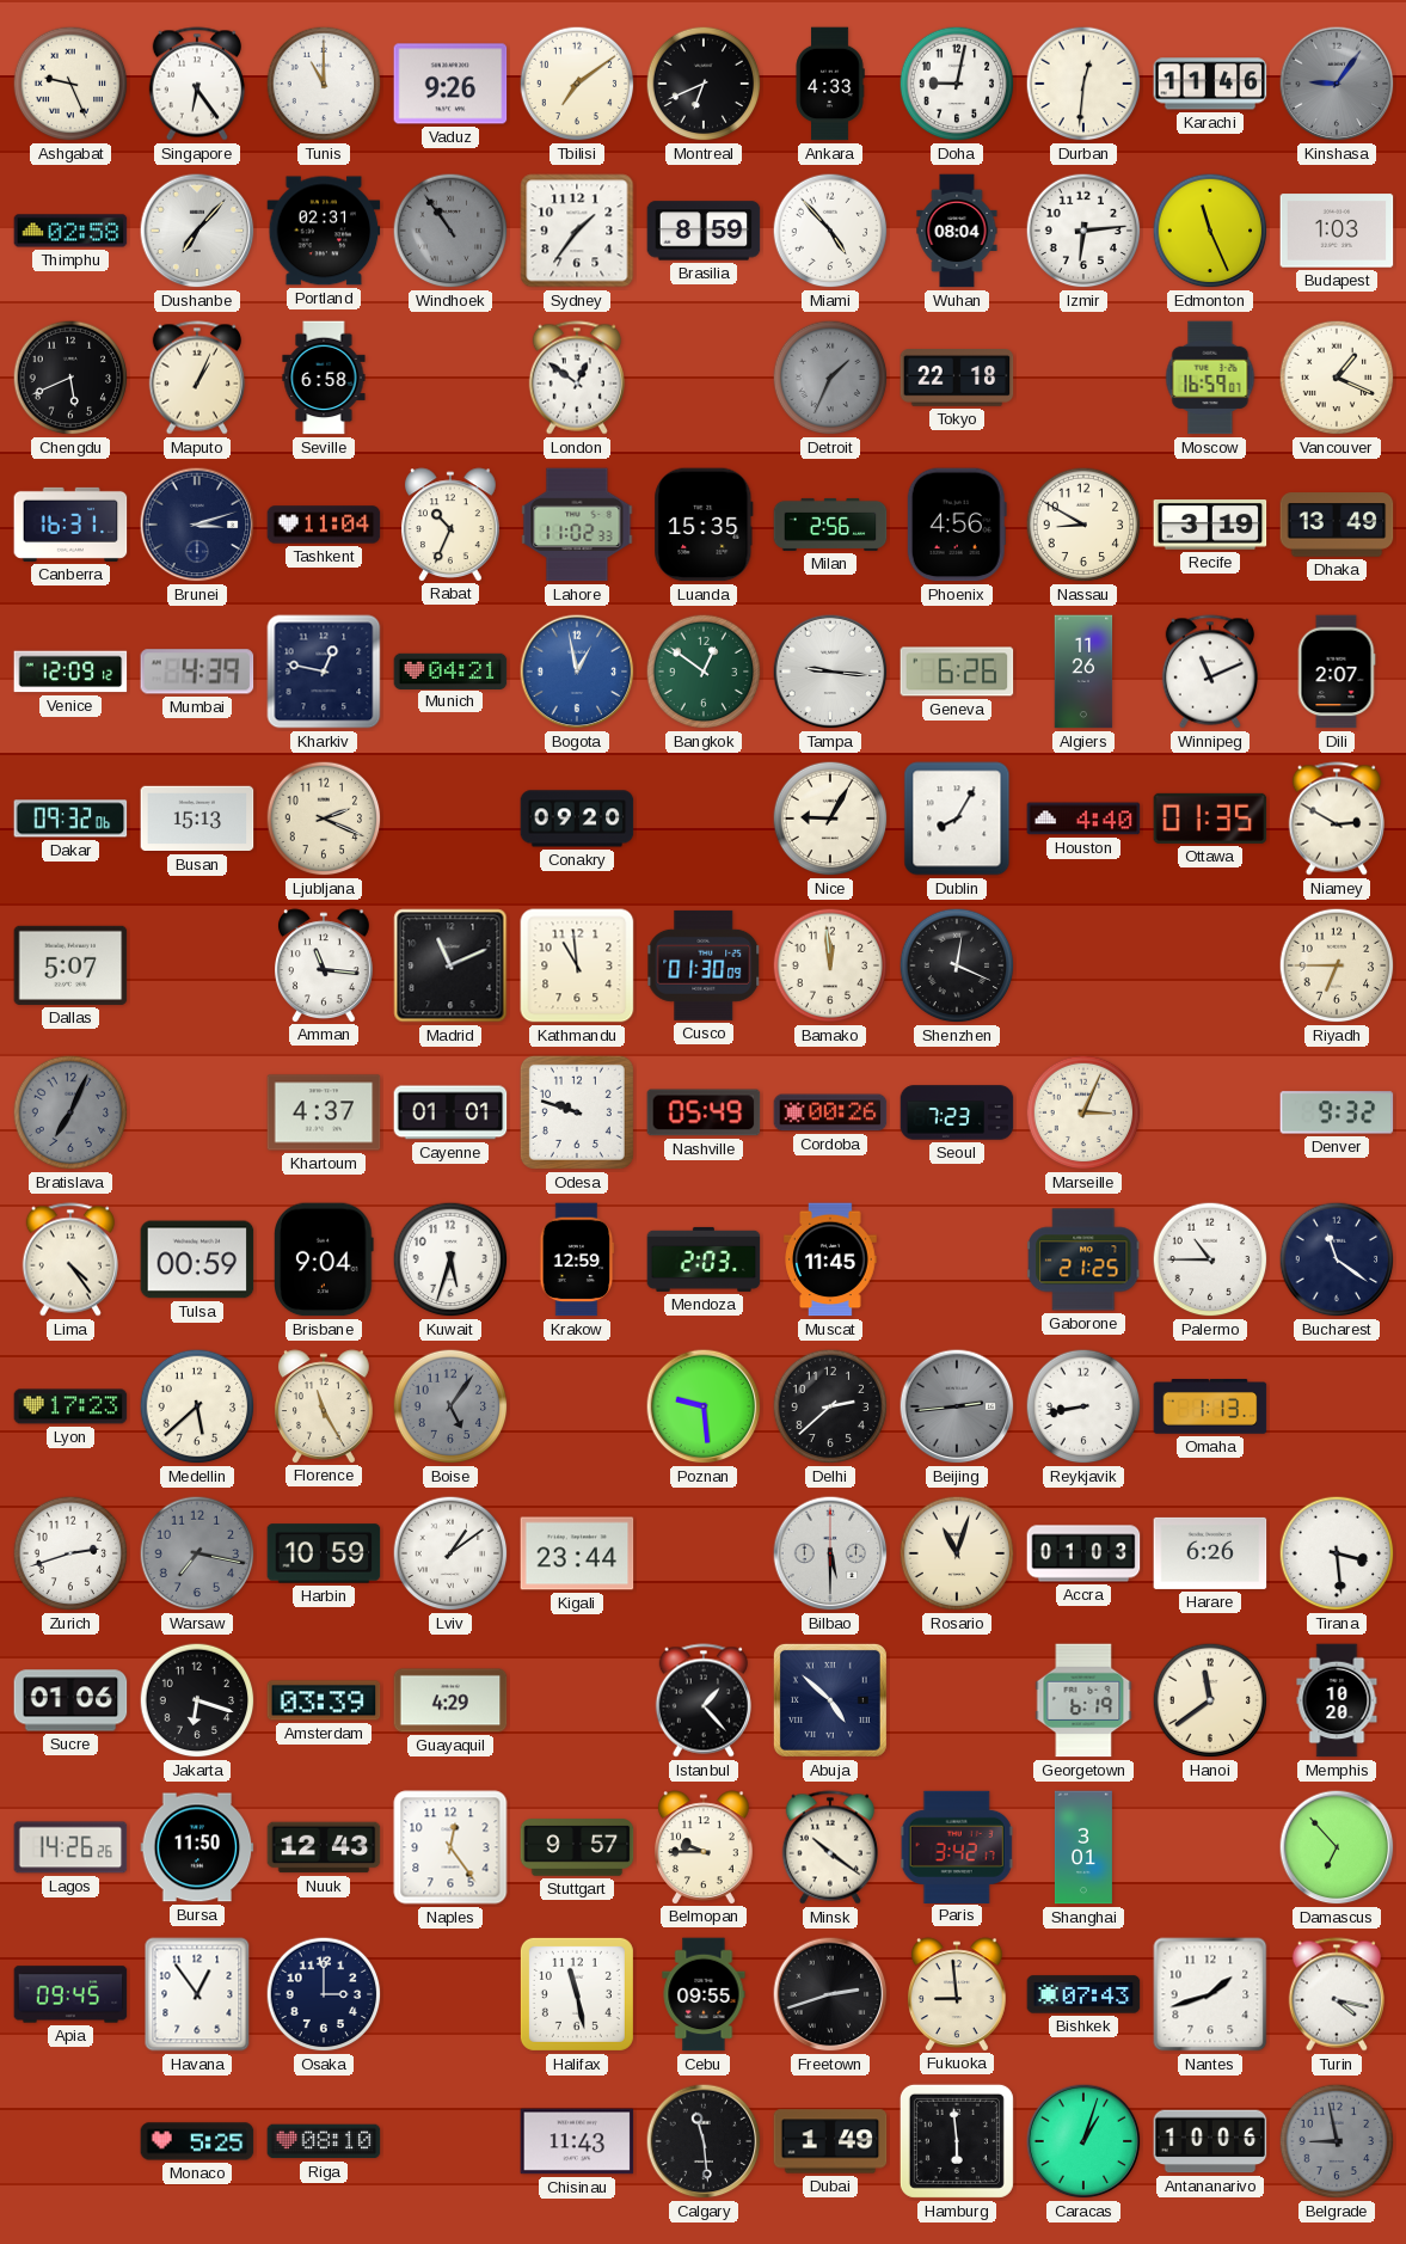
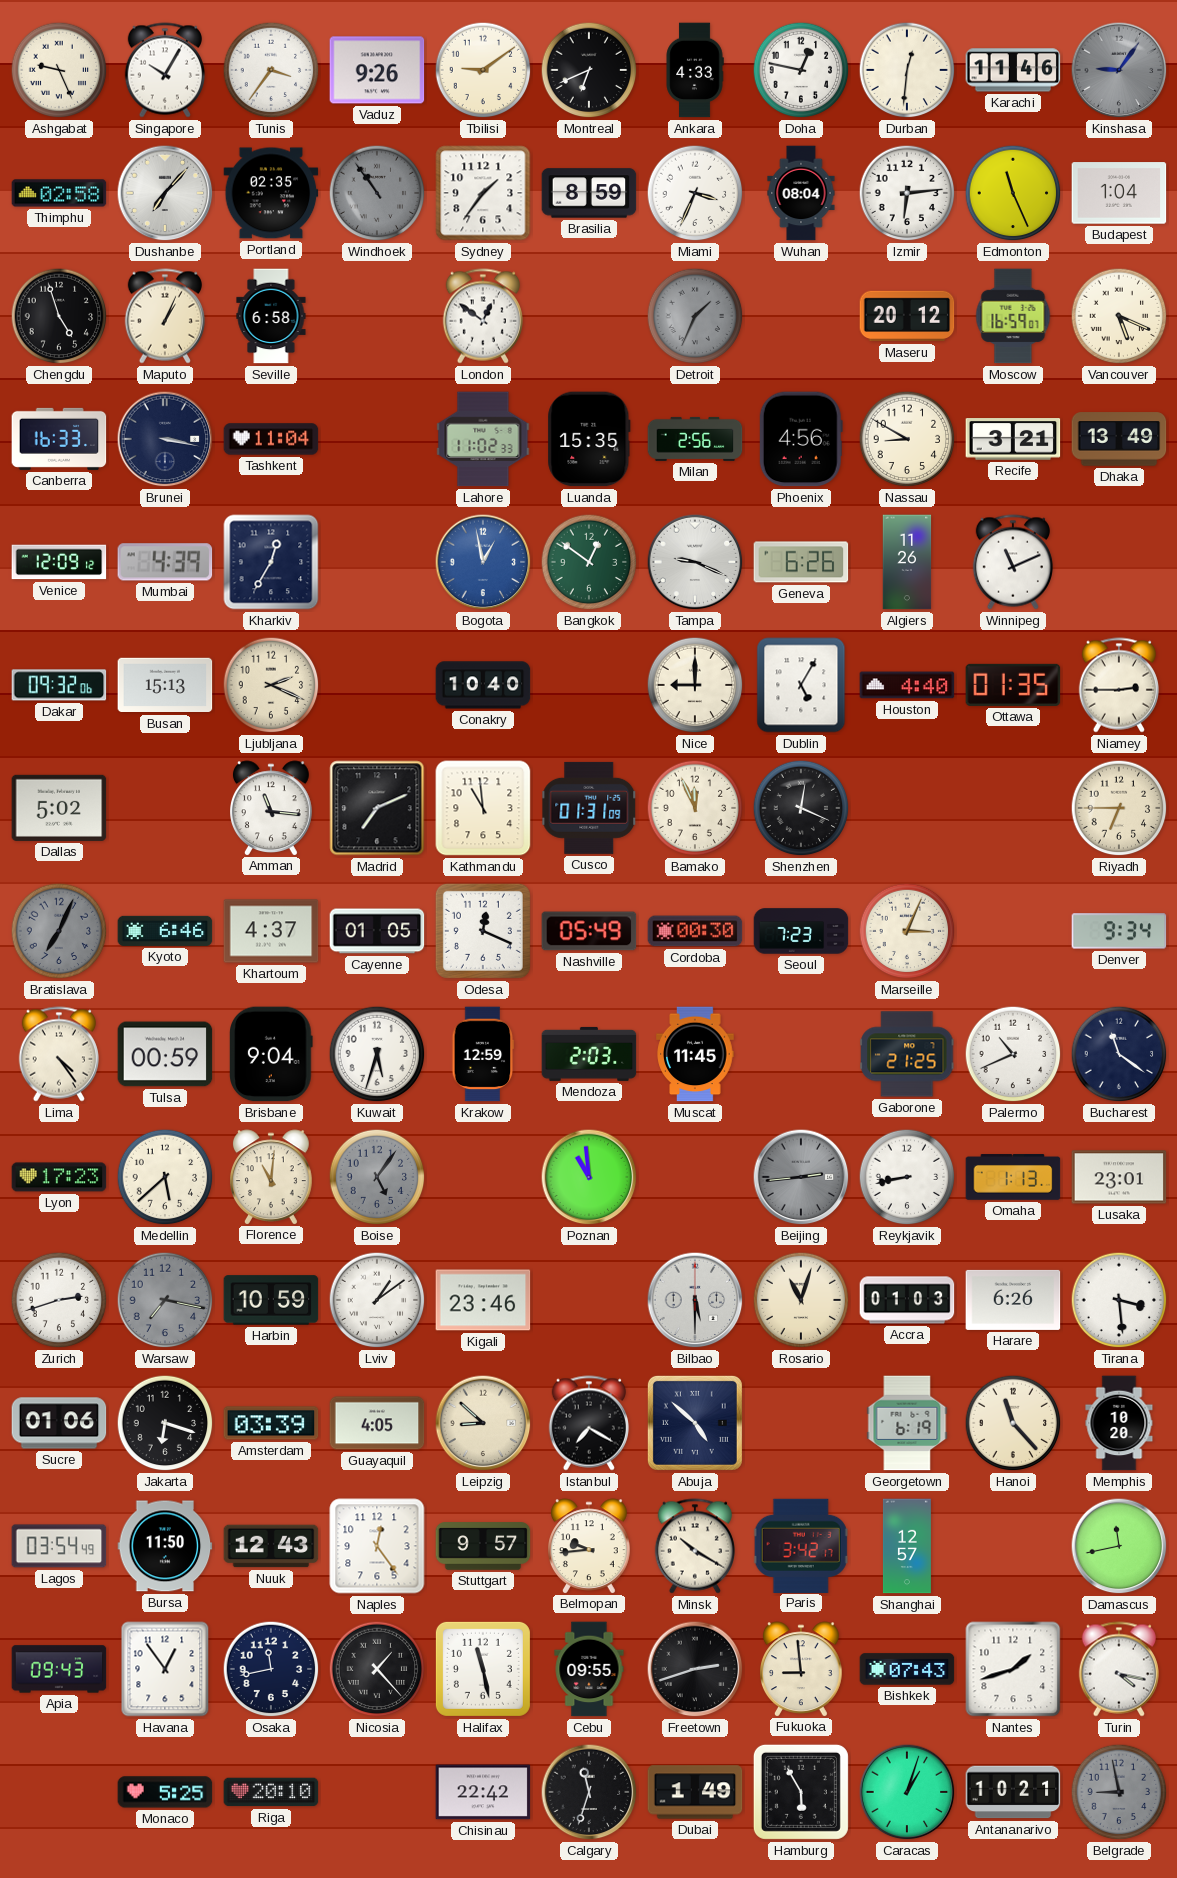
Singapore: 6:24 -> 10:05 (165, 70)
Tunis: 11:00 -> 3:36 (271, 70)
Tbilisi: 7:09 -> 9:09 (483, 70)
Doha: 9:02 -> 12:47 (801, 70)
Portland: 02:31 -> 02:35 (271, 193)
Miami: 4:53 -> 3:34 (695, 193)
Budapest: 1:03 -> 1:04 (1119, 193)
Chengdu: 5:41 -> 4:57 (59, 316)
Tokyo: 22:18 -> none (957, 379)
Maseru: none -> 20:12 (907, 316)
Vancouver: 1:19 -> 5:19 (1119, 316)
Canberra: 16:31 -> 16:33 (59, 439)
Brunei: 3:12 -> 3:17 (165, 439)
Rabat: 10:34 -> none (452, 525)
Recife: 3:19 -> 3:21 (1013, 439)
Kharkiv: 12:47 -> 12:35 (271, 562)
Munich: 04:21 -> none (450, 670)
Tampa: 9:16 -> 9:19 (695, 562)
Dili: 2:07 -> none (1337, 672)
Conakry: 09:20 -> 10:40 (483, 685)
Nice: 9:05 -> 9:00 (695, 685)
Dublin: 8:05 -> 5:05 (801, 685)
Niamey: 2:50 -> 2:45 (1119, 685)
Dallas: 5:07 -> 5:02 (59, 808)
Madrid: 11:11 -> 7:11 (377, 808)
Cusco: 01:30 -> 01:31 (589, 808)
Bamako: 11:59 -> 11:56 (695, 808)
Kyoto: none -> 6:46 (165, 931)
Cayenne: 01:01 -> 01:05 (377, 931)
Odesa: 9:48 -> 12:19 (483, 931)
Cordoba: 00:26 -> 00:30 (695, 931)
Denver: 9:32 -> 9:34 (1119, 931)
Palermo: 10:45 -> 10:41 (1013, 1054)
Florence: 11:25 -> 11:01 (272, 1177)
Poznan: 9:29 -> 10:59 (589, 1177)
Delhi: 2:38 -> none (830, 1406)
Lusaka: none -> 23:01 (1119, 1177)
Kigali: 23:44 -> 23:46 (483, 1300)
Guayaquil: 4:29 -> 4:05 (377, 1423)
Leipzig: none -> 8:52 (483, 1423)
Istanbul: 1:23 -> 7:20 (589, 1423)
Hanoi: 11:39 -> 11:23 (1013, 1423)
Lagos: 14:26 -> 03:54 (59, 1546)
Belmopan: 9:45 -> 9:44 (590, 1546)
Minsk: 10:21 -> 10:20 (695, 1546)
Shanghai: 3:01 -> 12:57 (907, 1546)
Damascus: 6:53 -> 11:43 (1119, 1546)
Apia: 09:45 -> 09:43 (59, 1669)
Osaka: 3:00 -> 11:43 (271, 1669)
Nicosia: none -> 1:23 (377, 1669)
Riga: 08:10 -> 20:10 (271, 1792)
Chisinau: 11:43 -> 22:42 (483, 1792)
Calgary: 11:29 -> 11:33 (589, 1792)
Hamburg: 5:59 -> 5:55 (801, 1792)
Antananarivo: 10:06 -> 10:21 (1013, 1792)
